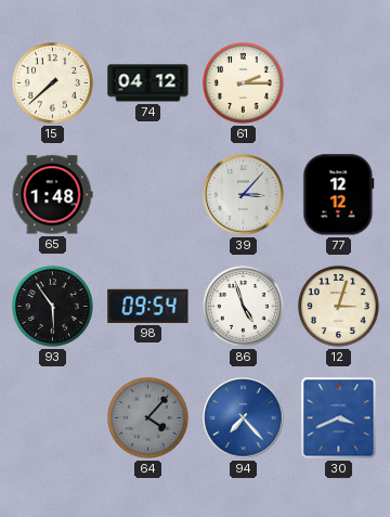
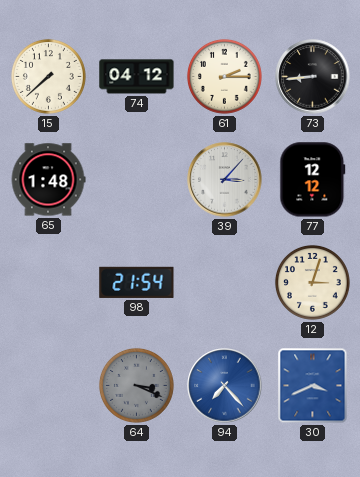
73: none -> 8:44 (313, 77)
93: 5:54 -> none (52, 306)
98: 09:54 -> 21:54 (137, 282)
86: 4:57 -> none (243, 306)
64: 4:07 -> 3:19 (136, 385)
